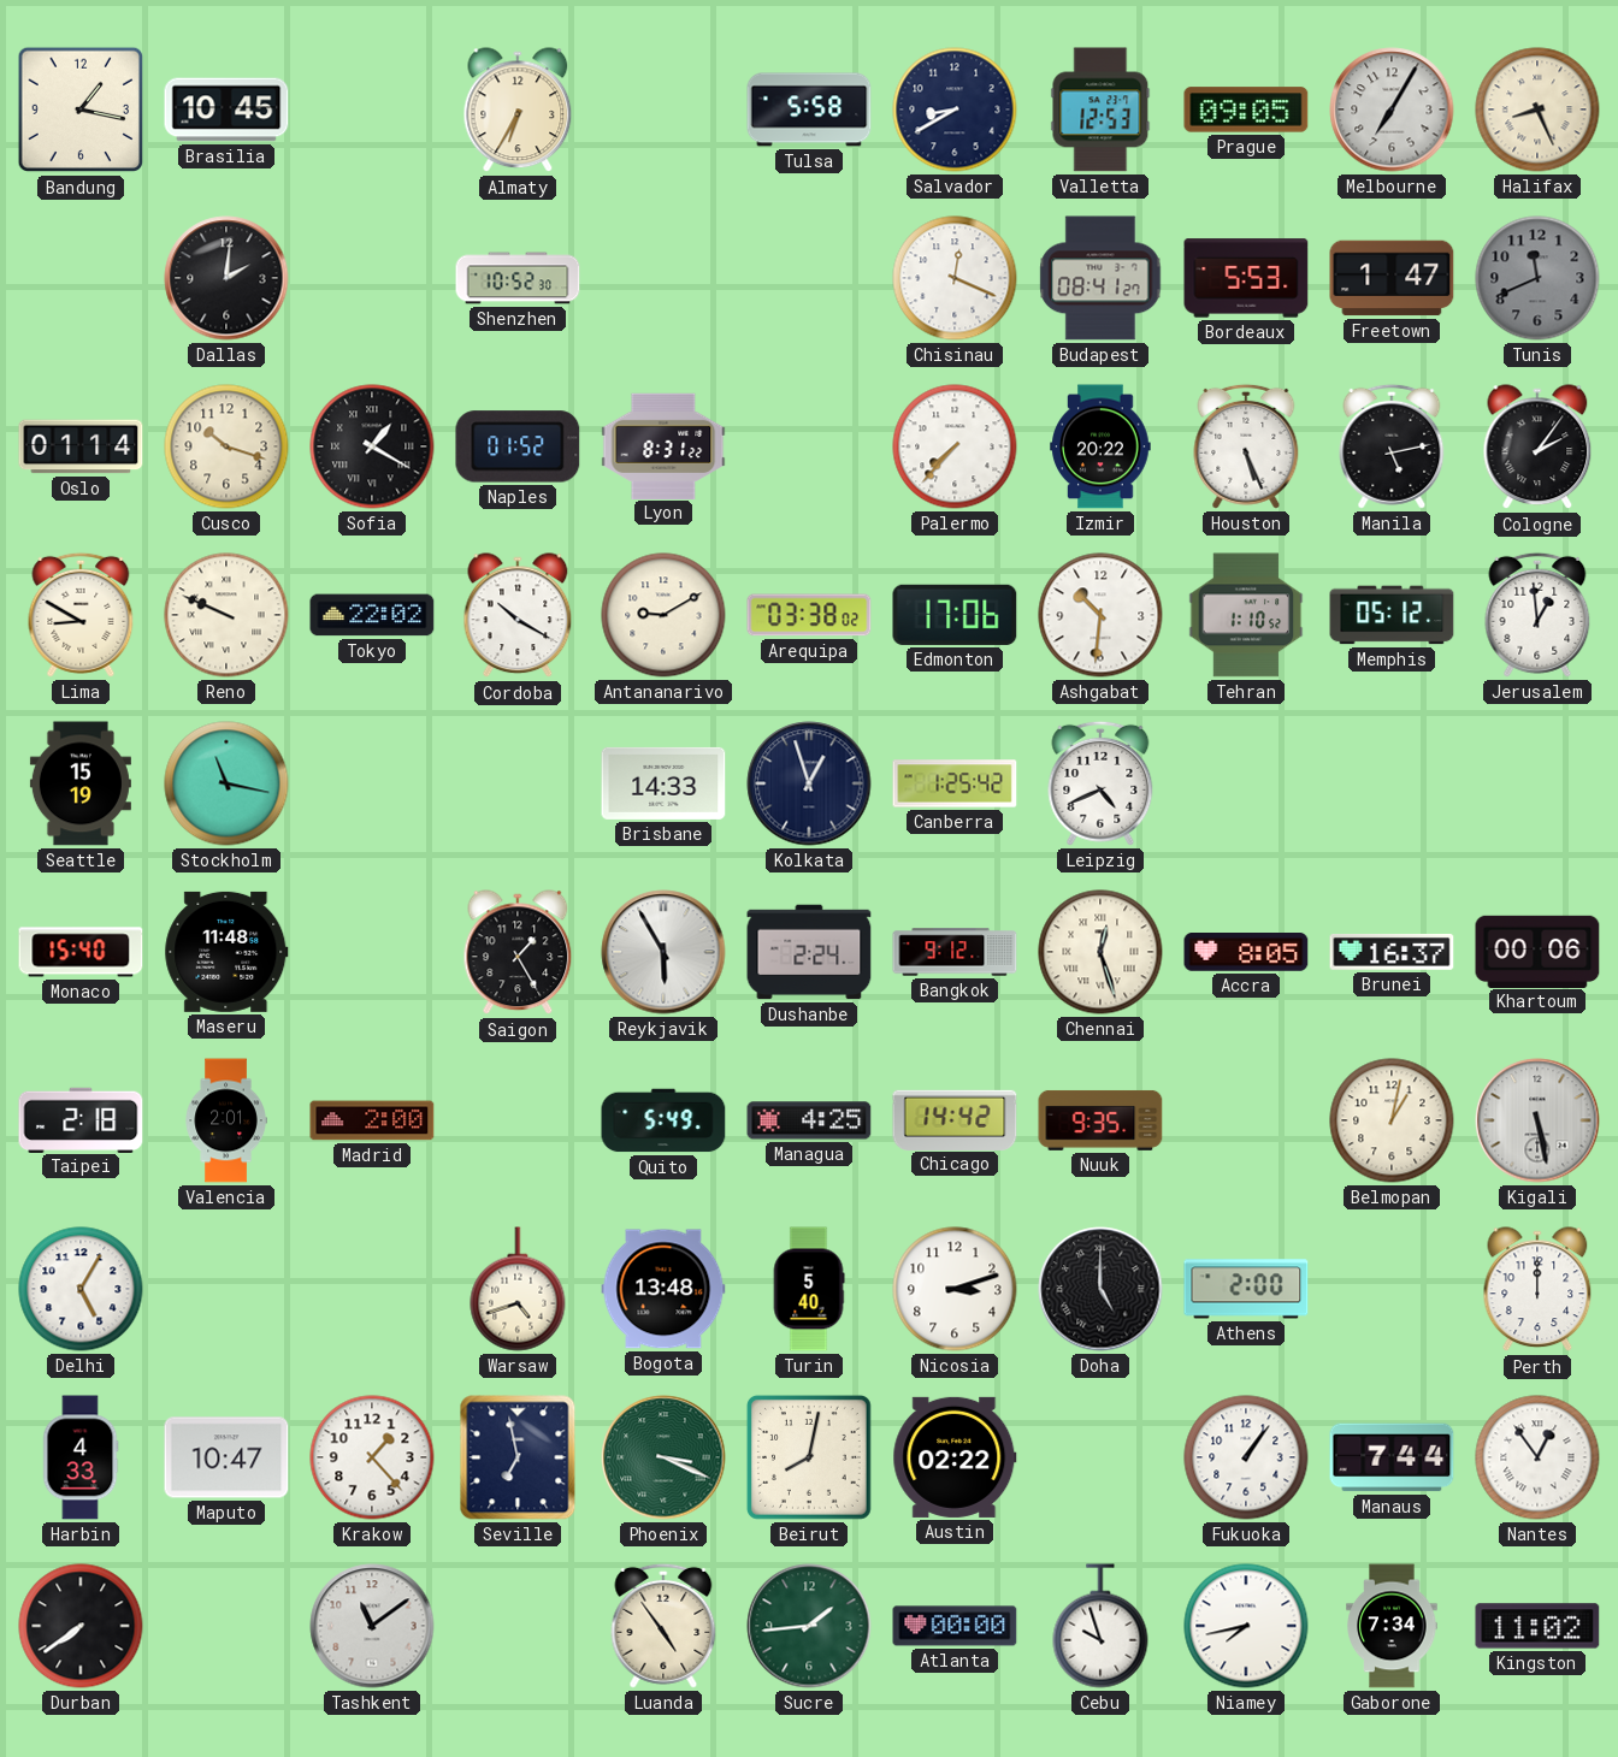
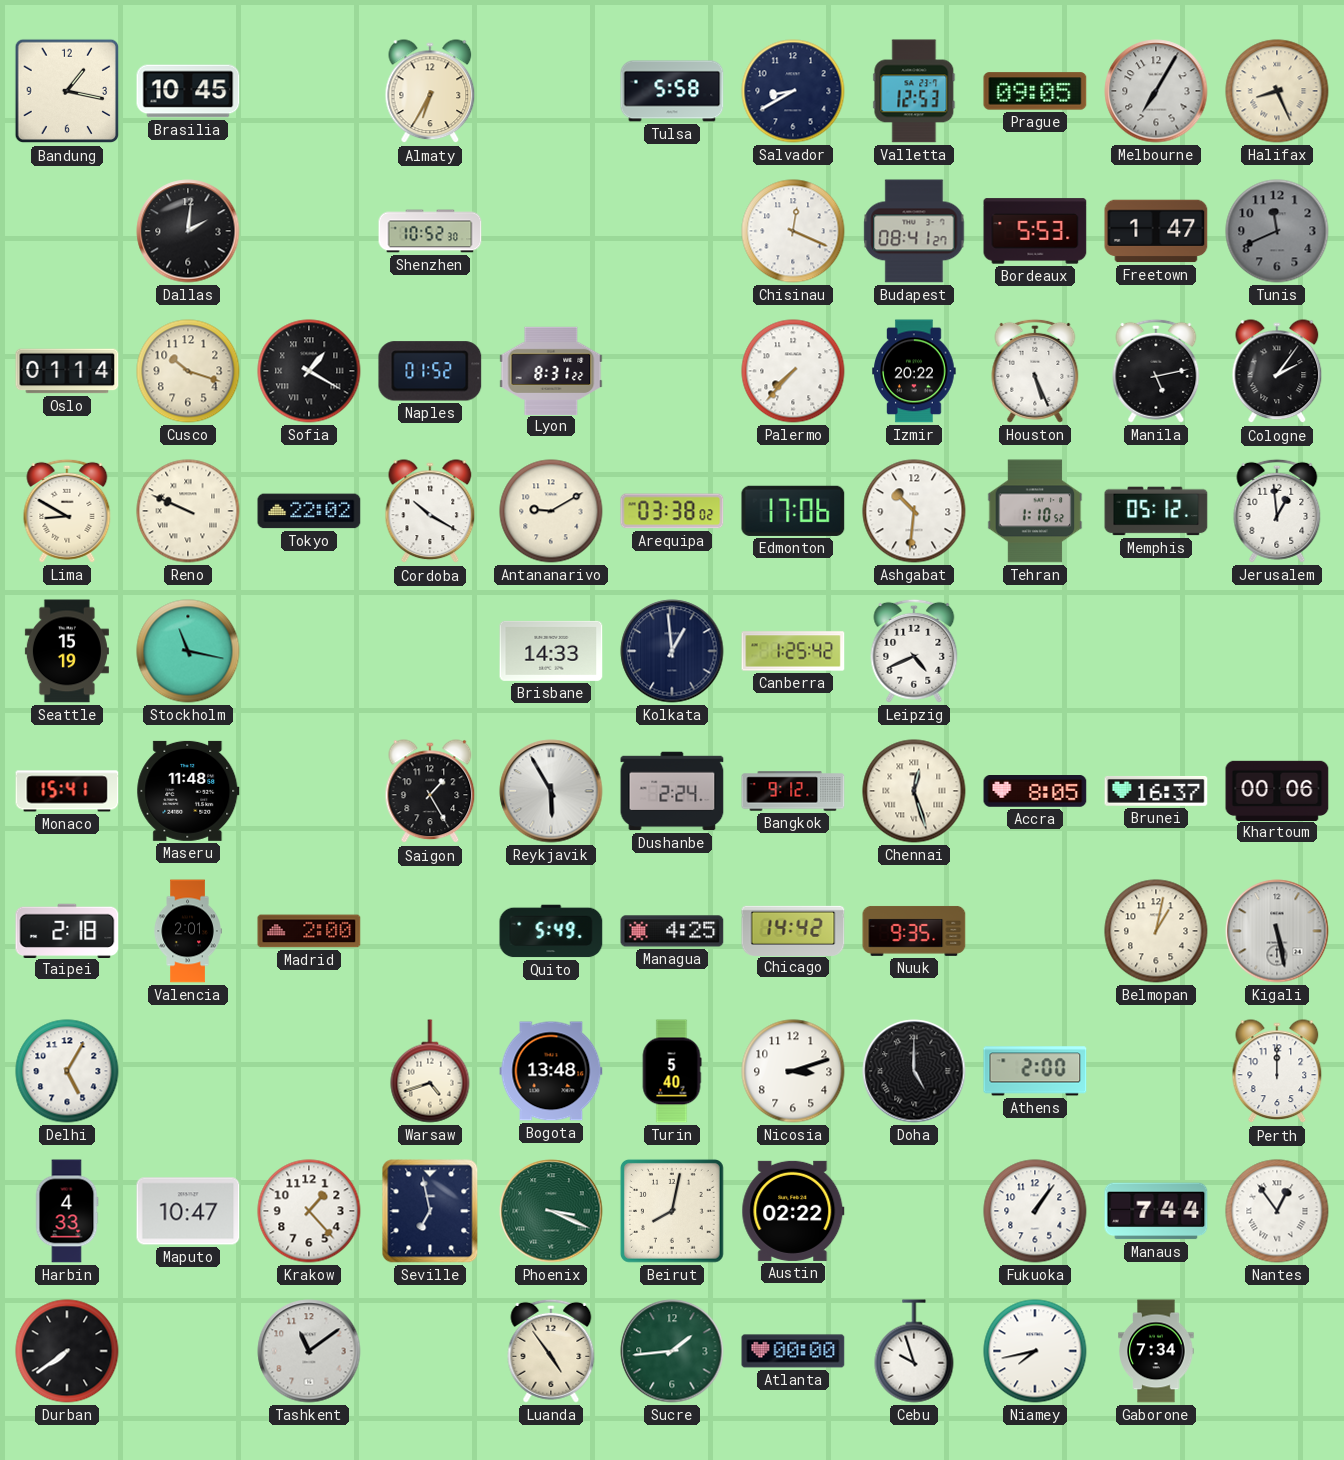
Kolkata: 12:57 -> 12:59 (672, 651)
Monaco: 15:40 -> 15:41 (67, 791)
Kingston: 11:02 -> none (1537, 1626)
